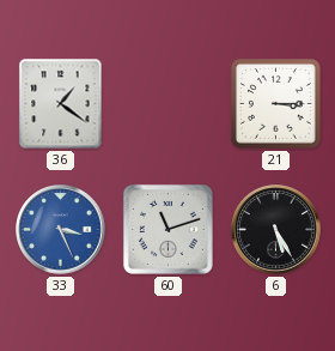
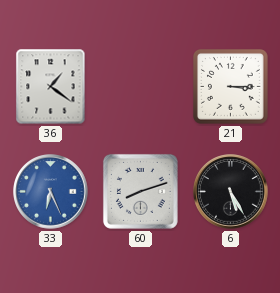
33: 3:26 -> 6:26 (51, 192)
60: 11:12 -> 8:12 (140, 191)
